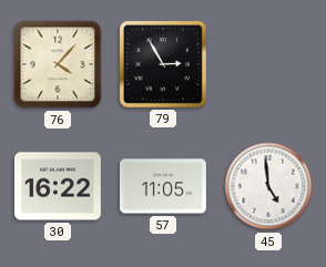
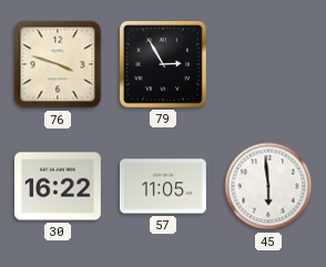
76: 4:07 -> 3:48 (58, 64)
45: 4:59 -> 5:59 (268, 186)
